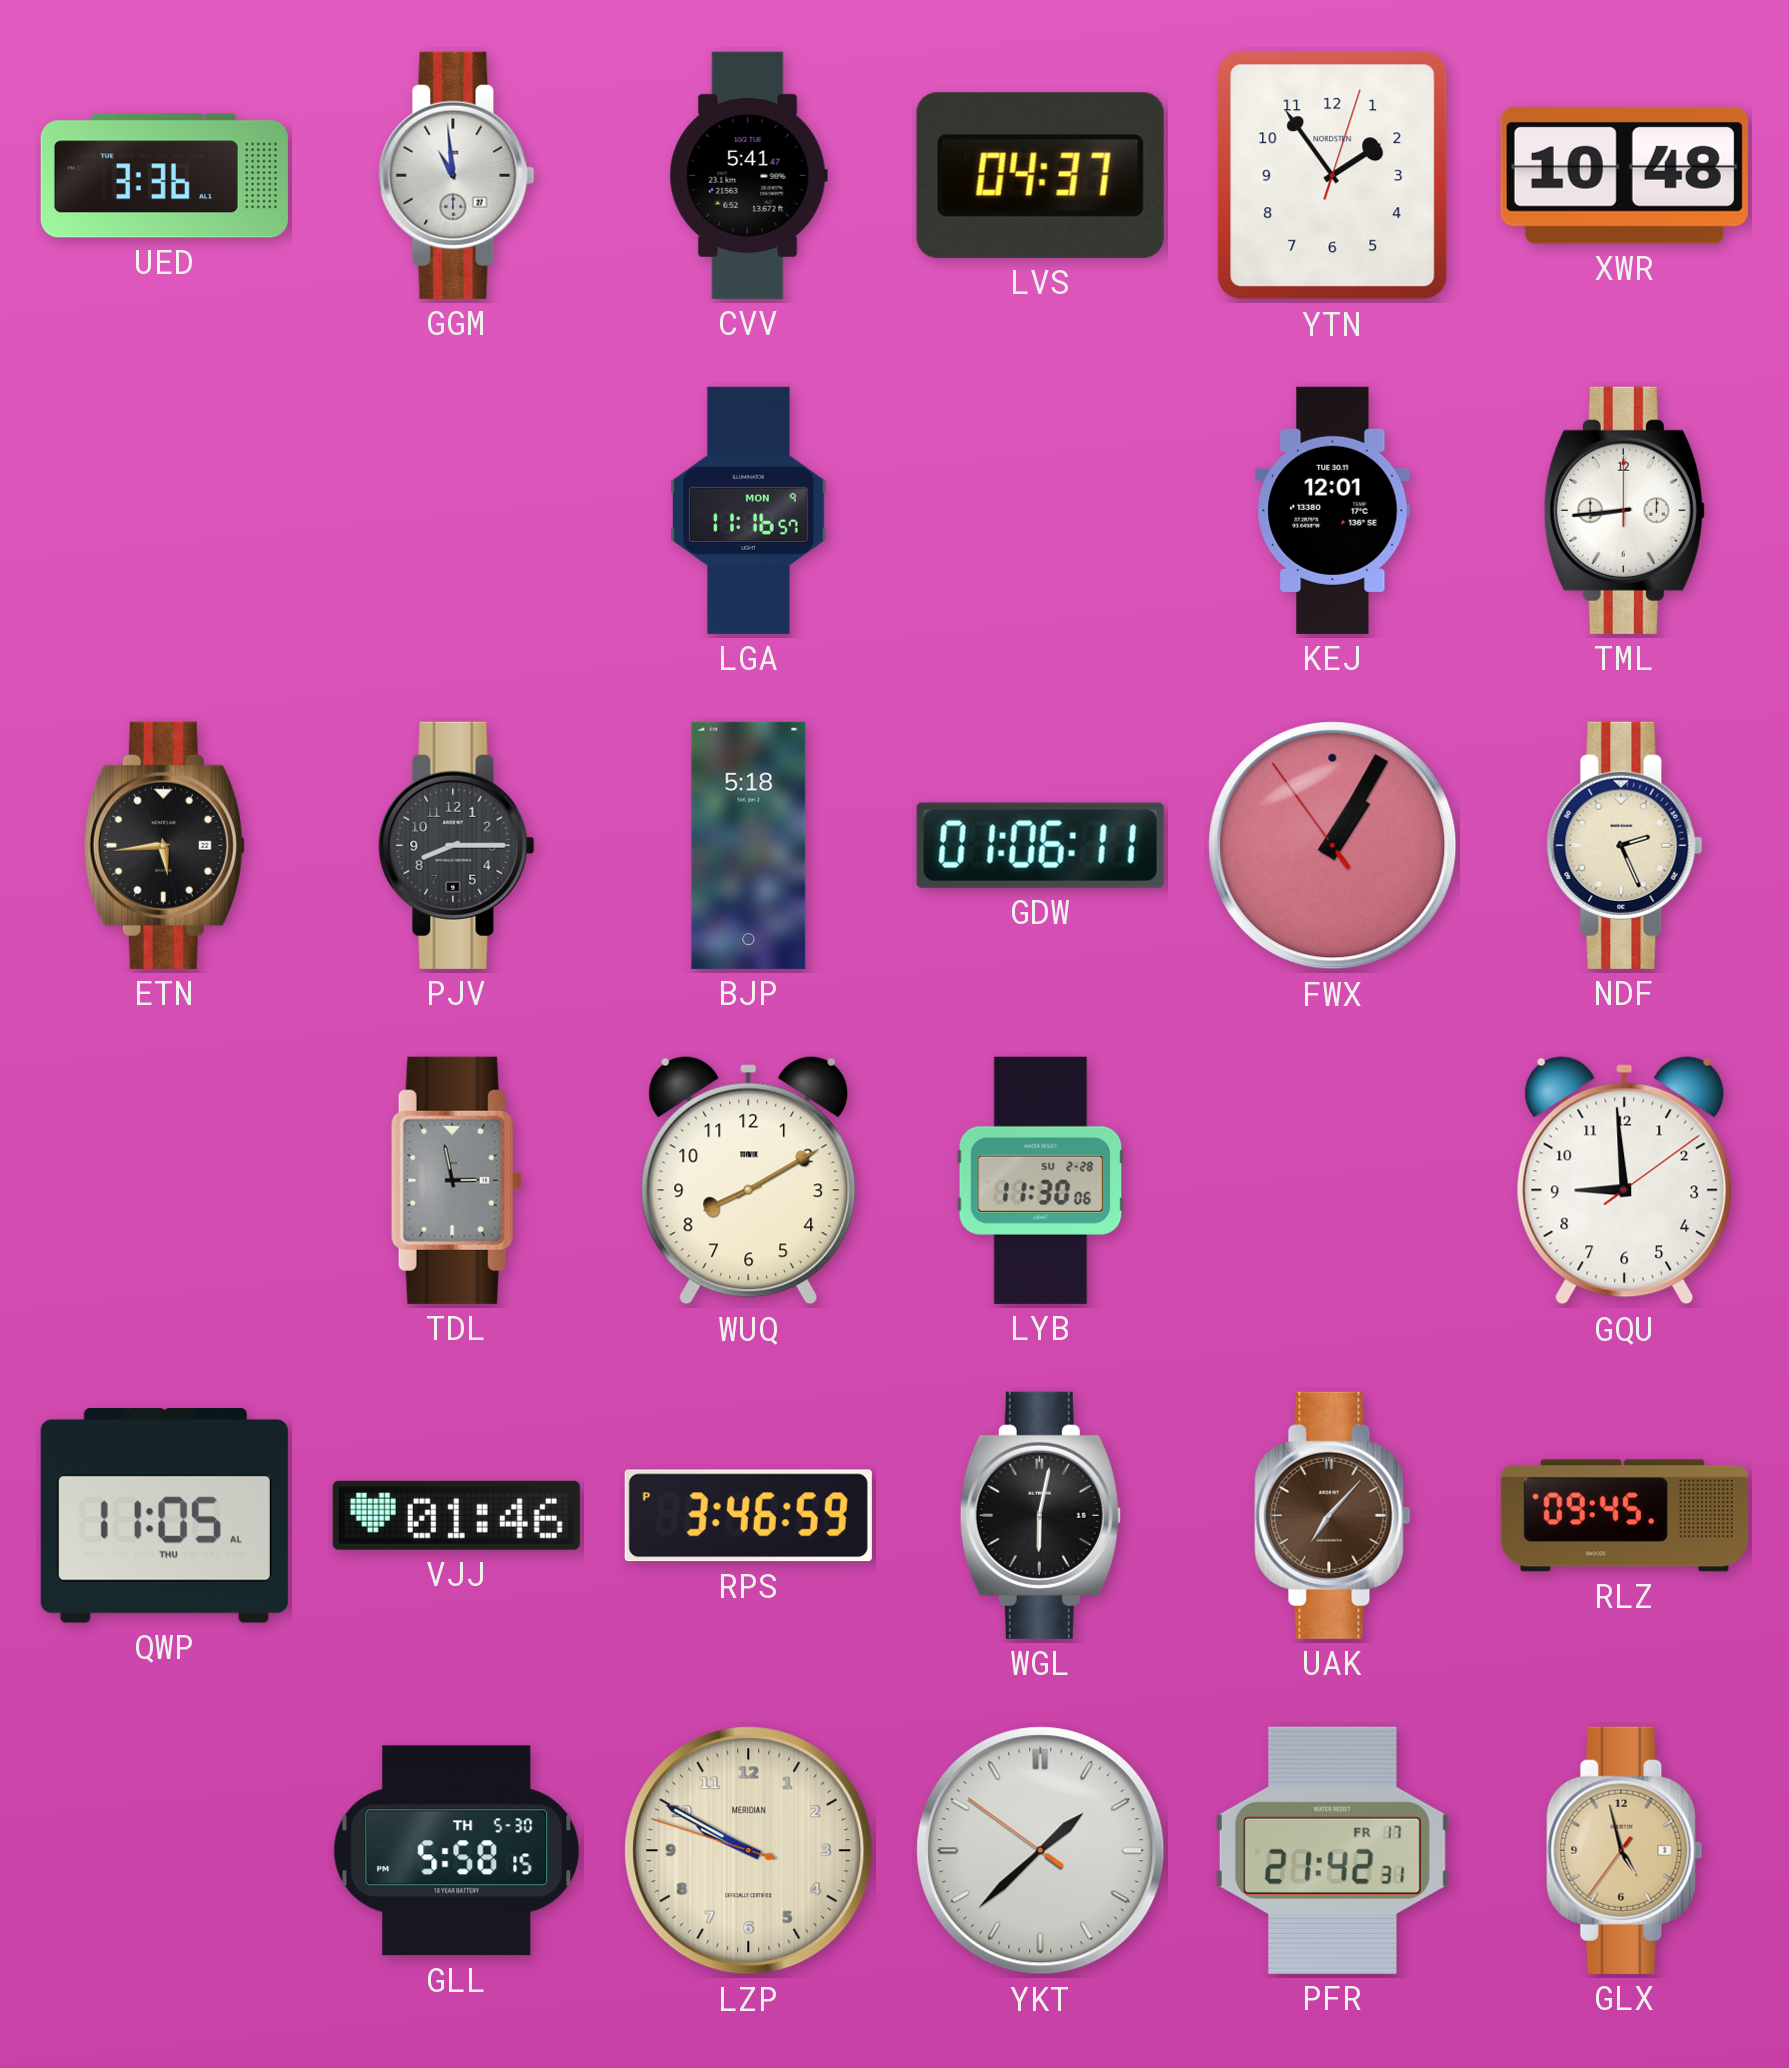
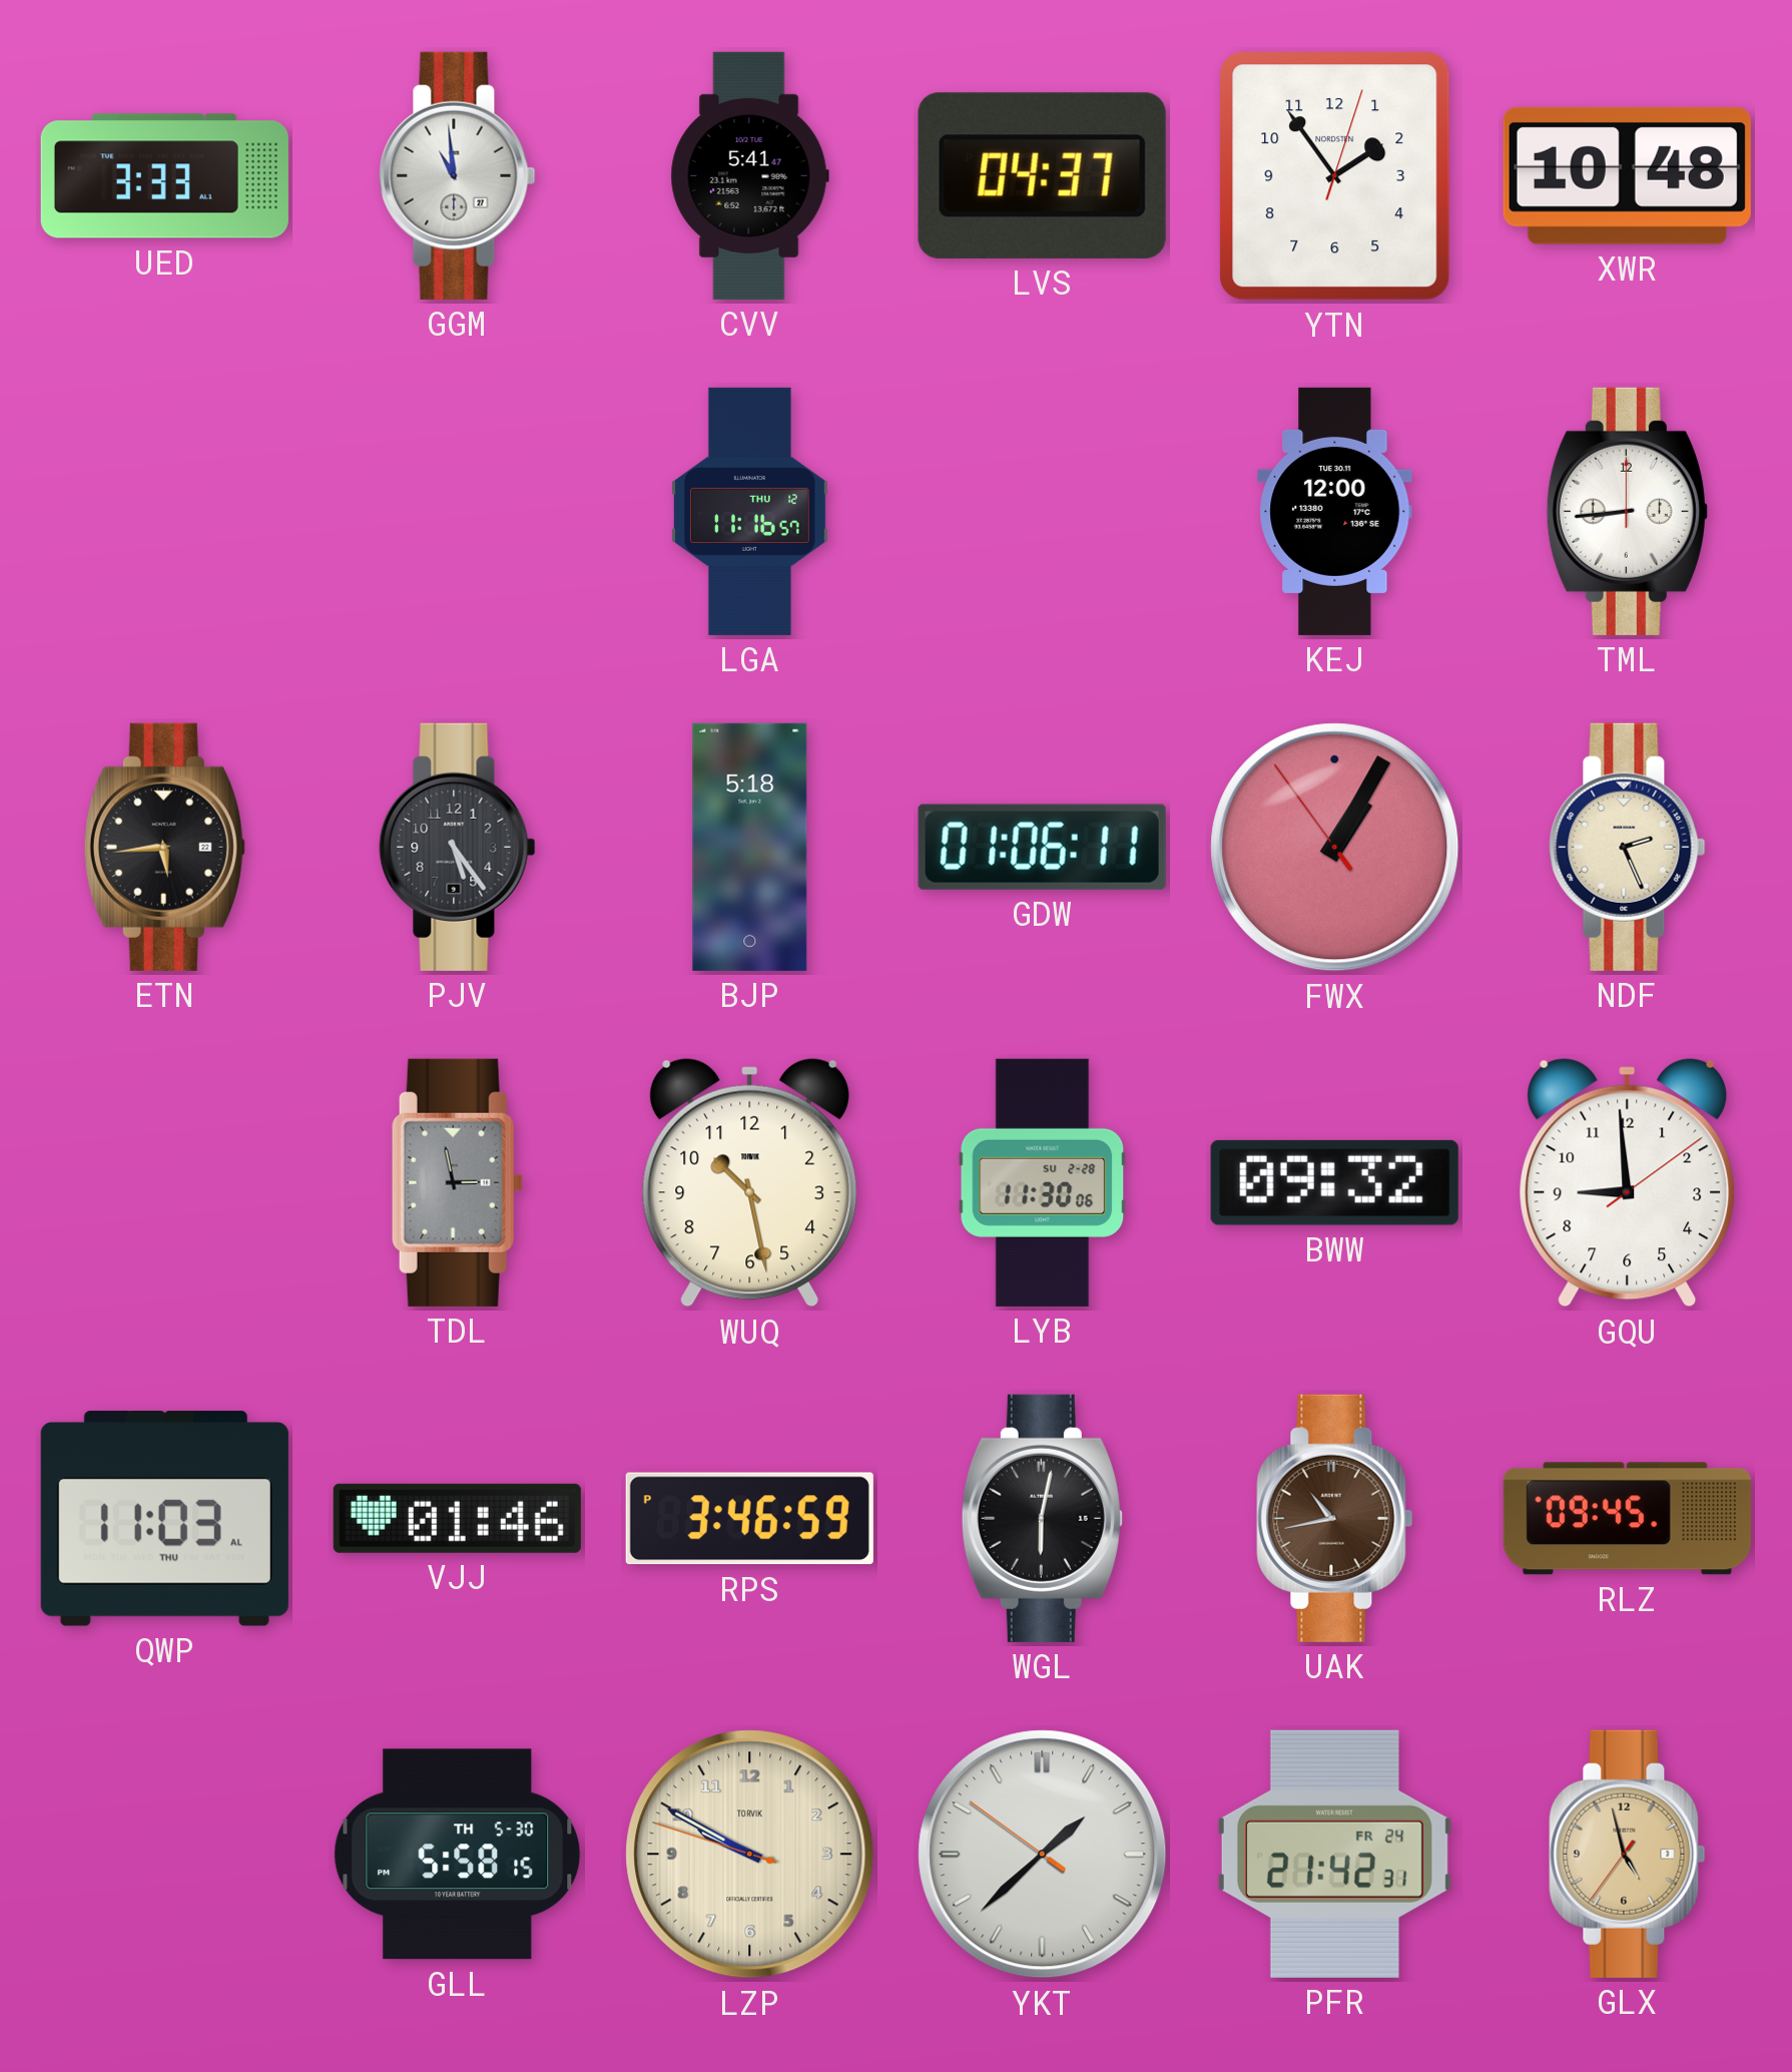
UED: 3:36 -> 3:33 (164, 176)
LGA date: MON 9 -> THU 12 (749, 511)
KEJ: 12:01 -> 12:00 (1335, 511)
PJV: 8:15 -> 5:24 (458, 847)
WUQ: 8:10 -> 10:28 (750, 1183)
BWW: none -> 09:32 (1334, 1182)
QWP: 11:05 -> 11:03 (164, 1519)
UAK: 7:07 -> 10:43 (1335, 1518)
LZP brand: MERIDIAN -> TORVIK (750, 1855)
PFR date: FR 17 -> FR 24 (1334, 1854)
